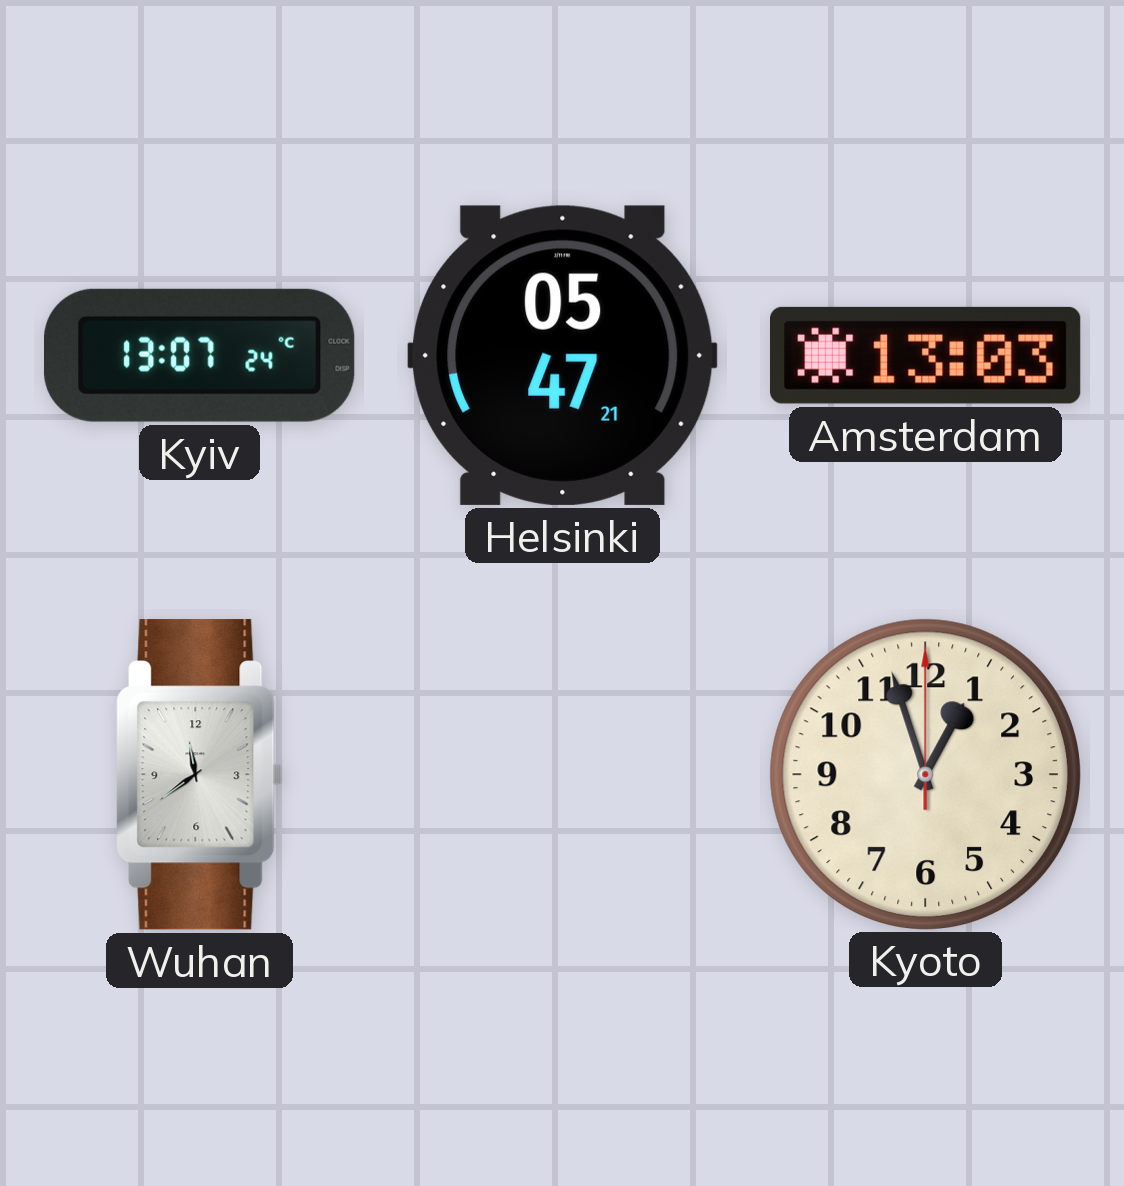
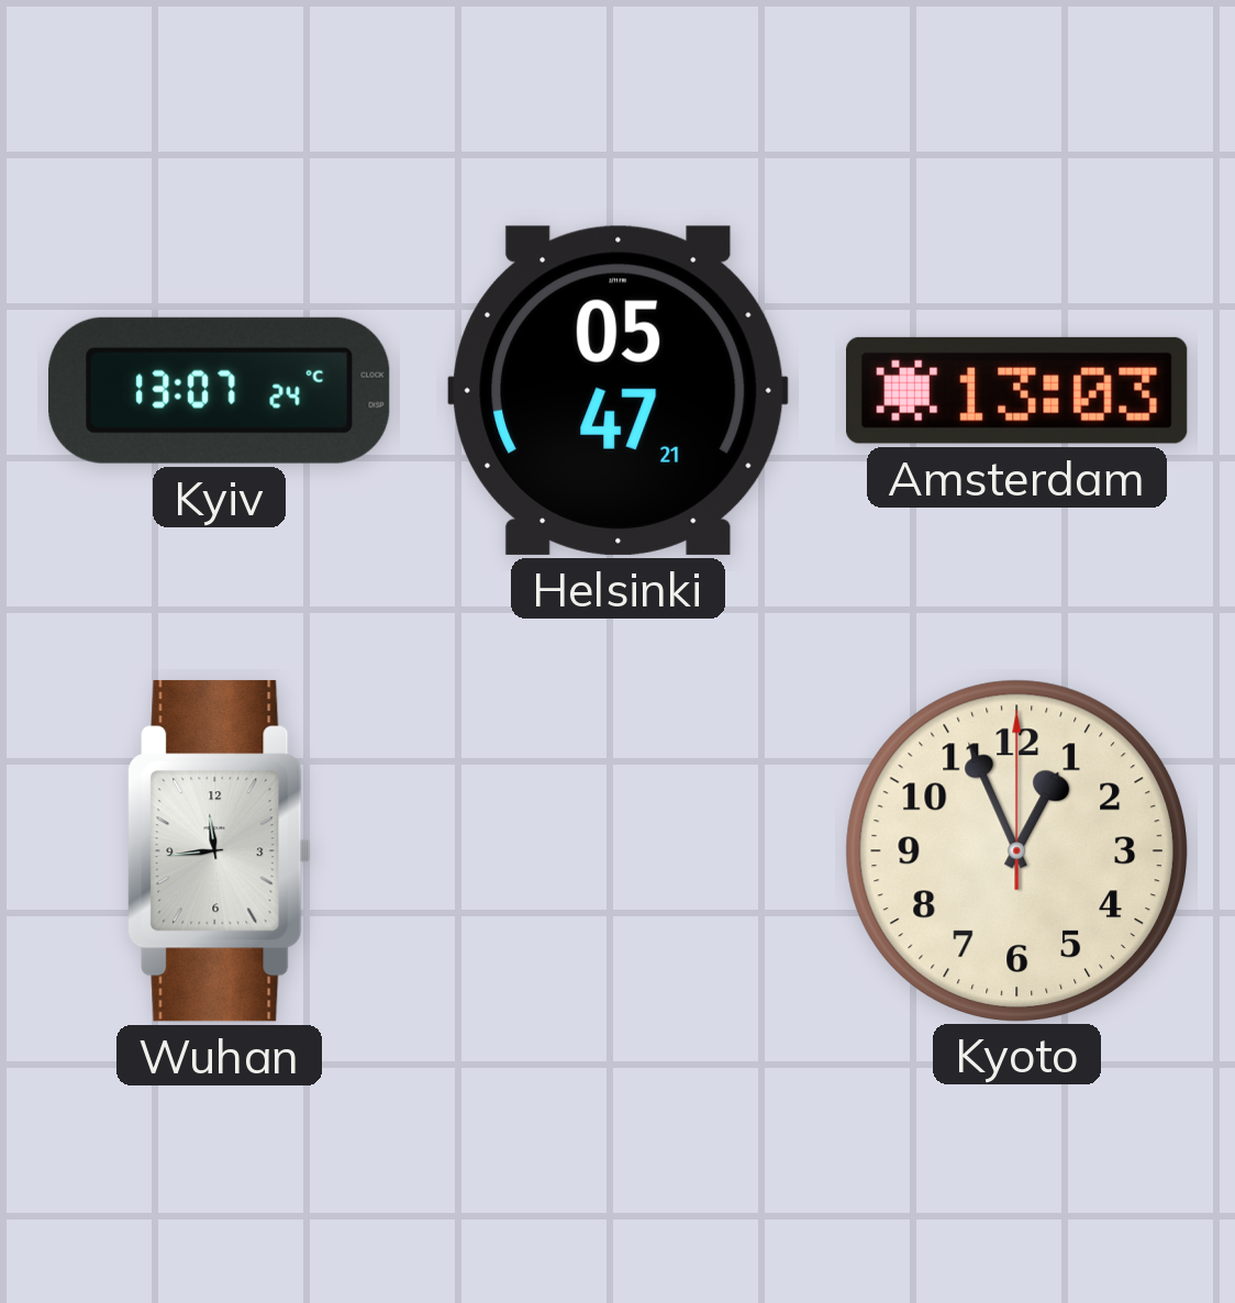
Wuhan: 11:39 -> 11:44 (220, 851)
Kyoto: 12:57 -> 12:56 (1016, 850)
